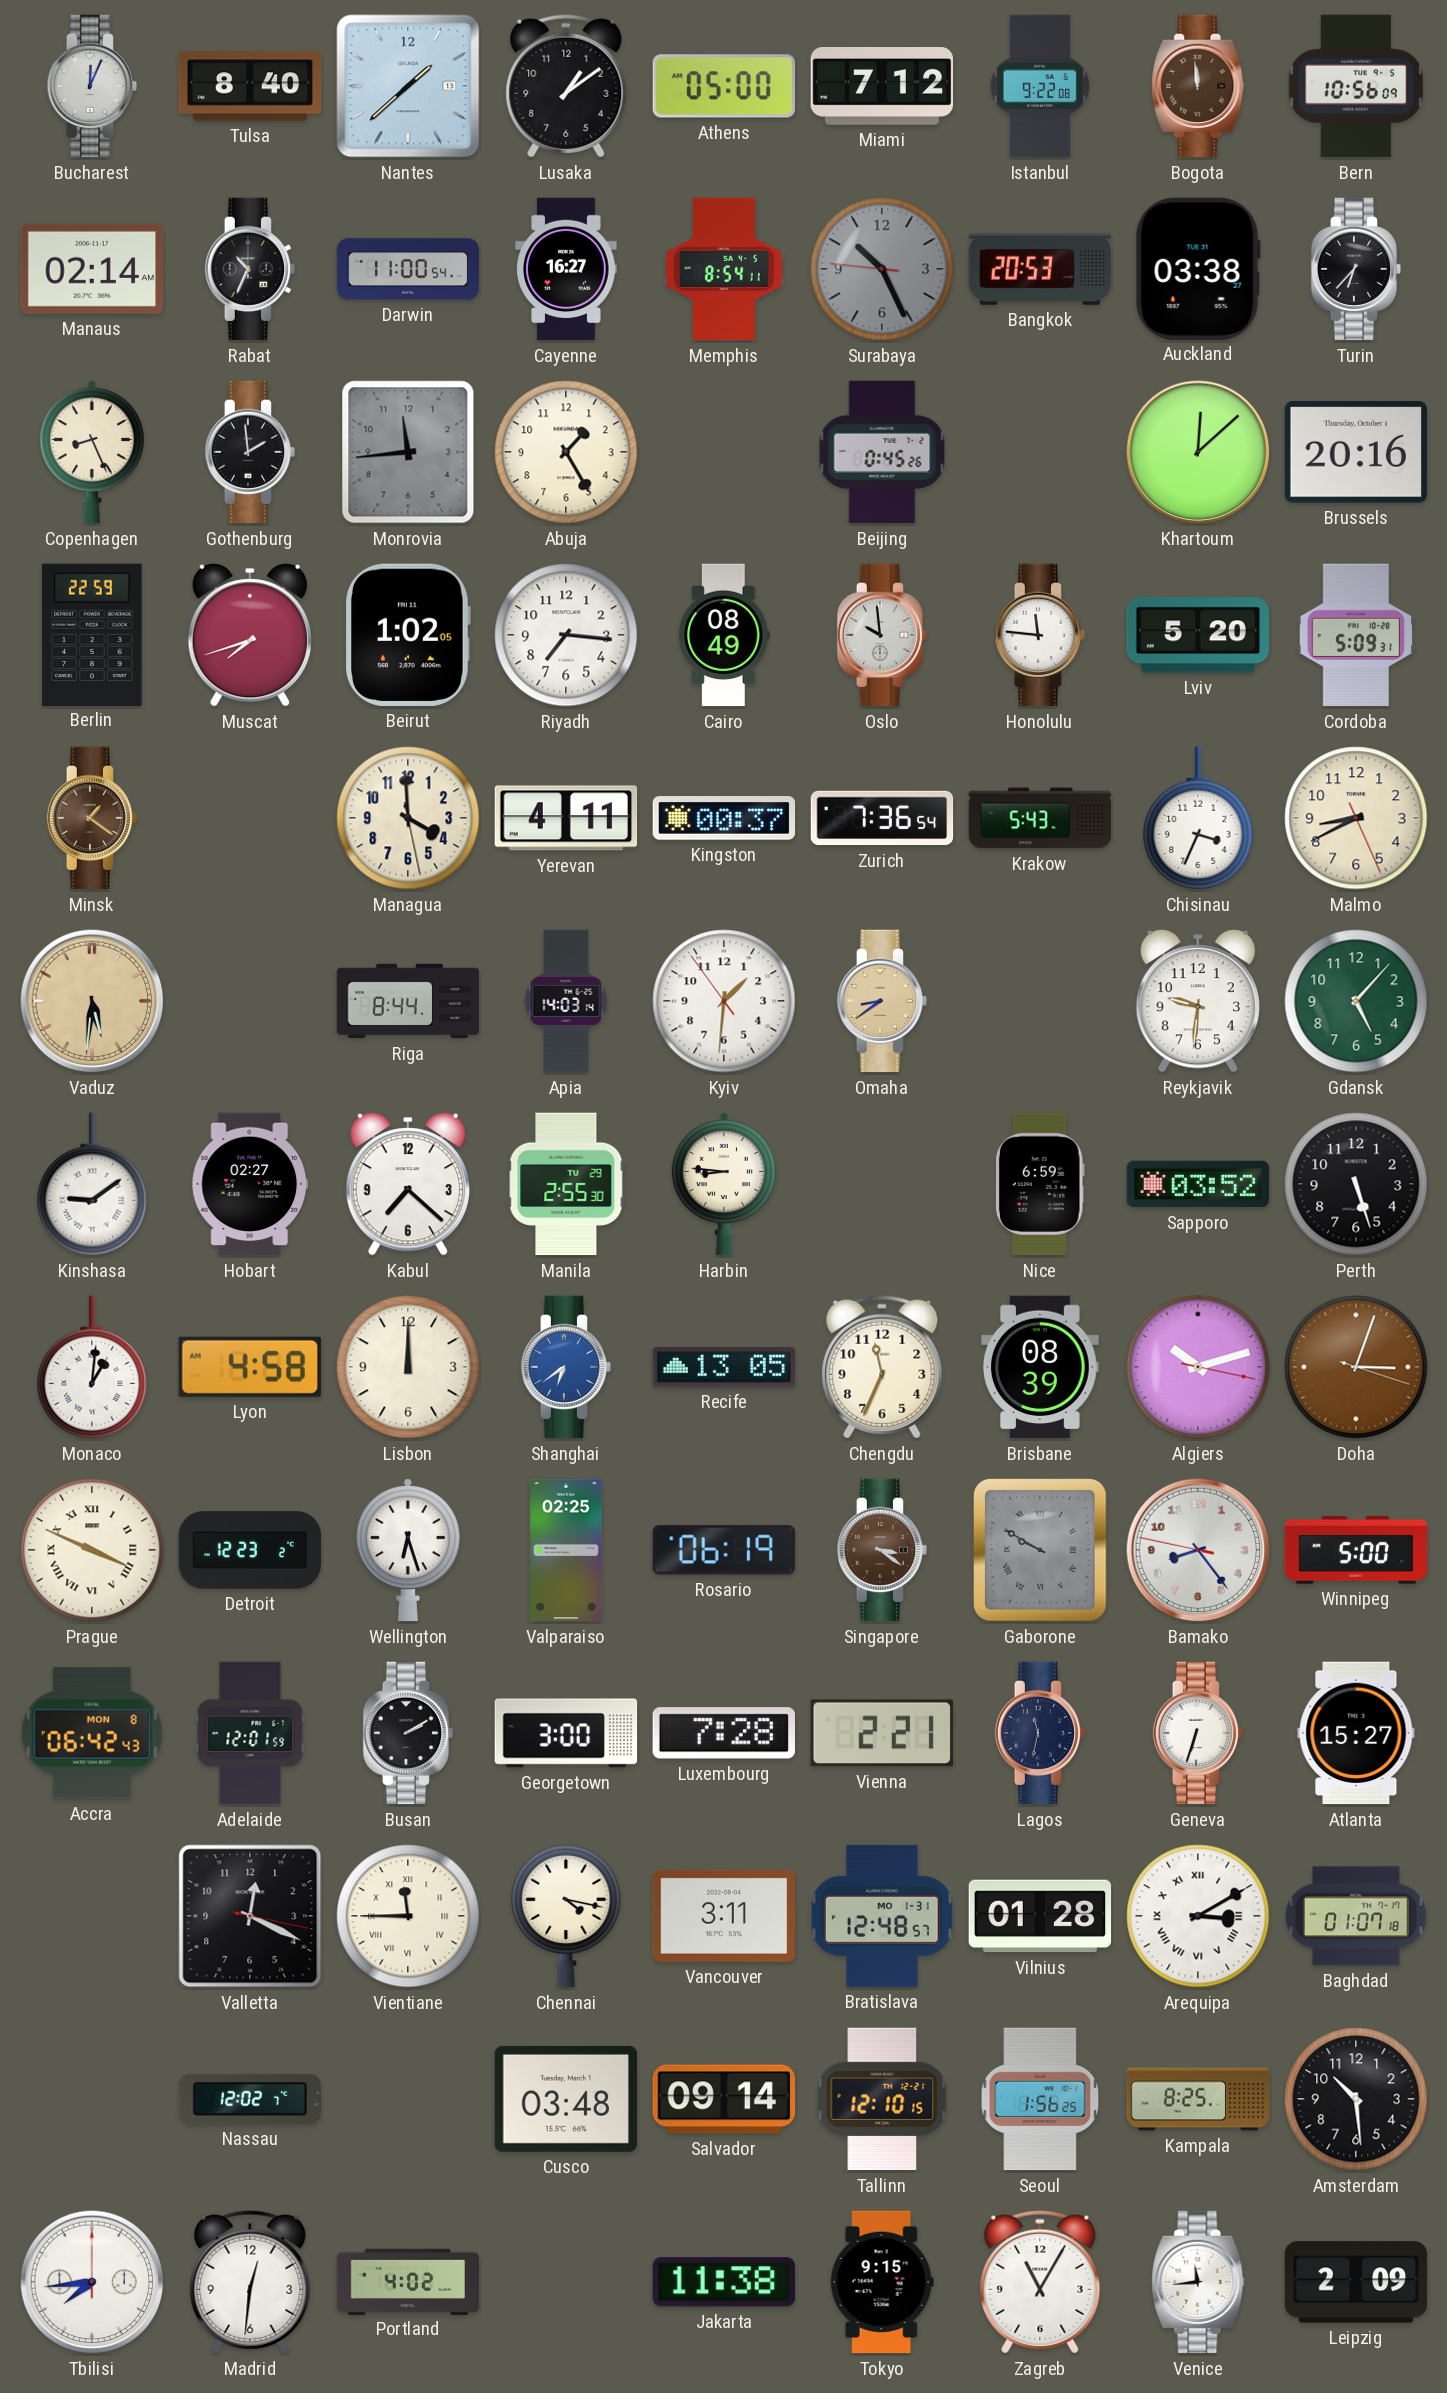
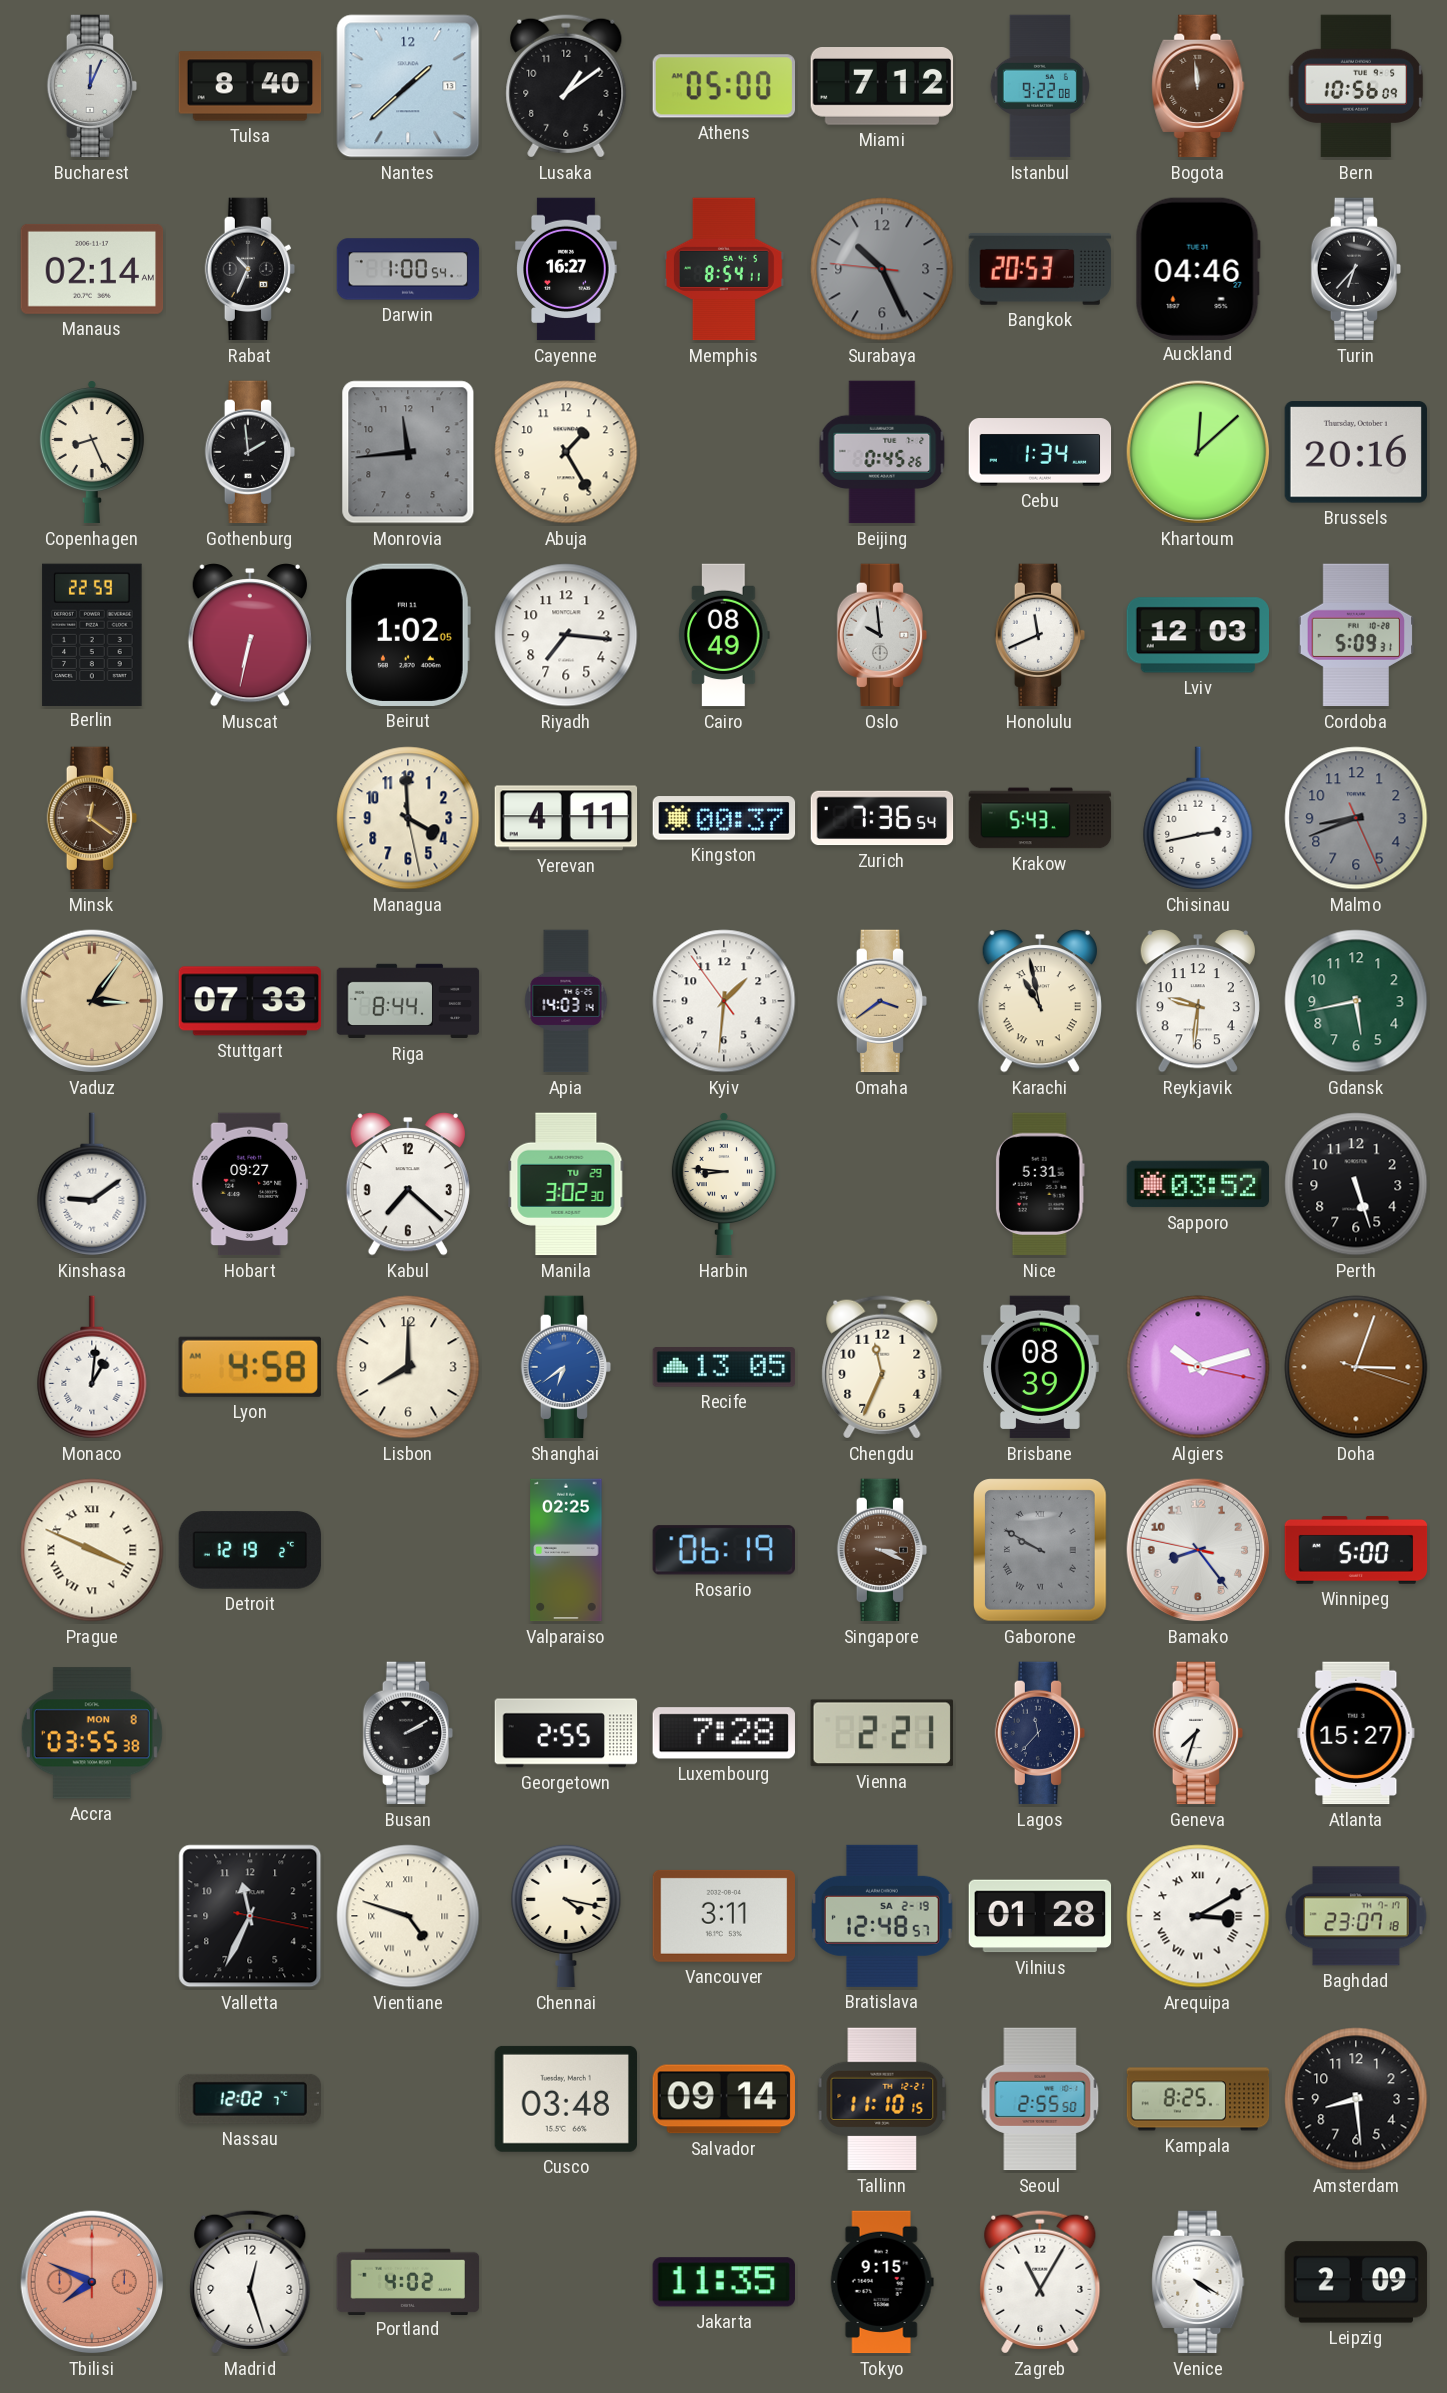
Darwin: 11:00 -> 1:00 (408, 269)
Auckland: 03:38 -> 04:46 (1198, 268)
Cebu: none -> 1:34 (1040, 452)
Muscat: 7:42 -> 6:32 (250, 635)
Honolulu: 11:46 -> 11:41 (1040, 635)
Lviv: 5:20 -> 12:03 (1197, 635)
Minsk: 1:21 -> 12:21 (92, 818)
Chisinau: 3:34 -> 2:43 (1198, 818)
Malmo: 8:40 -> 8:41 (1356, 818)
Malmo dial: cream -> grey (1356, 818)
Vaduz: 5:31 -> 3:06 (92, 1001)
Stuttgart: none -> 07:33 (250, 1001)
Omaha: 8:39 -> 3:39 (882, 1001)
Karachi: none -> 10:58 (1040, 1001)
Gdansk: 5:07 -> 5:43 (1356, 1001)
Hobart: 02:27 -> 09:27 (250, 1184)
Manila: 2:55 -> 3:02 (566, 1184)
Nice: 6:59 -> 5:31 (1040, 1184)
Lisbon: 12:00 -> 8:00 (408, 1367)
Detroit: 12:23 -> 12:19 (250, 1550)
Wellington: 6:27 -> none (408, 1551)
Singapore: 3:21 -> 3:19 (882, 1550)
Accra: 06:42 -> 03:55 (92, 1733)
Adelaide: 12:01 -> none (250, 1733)
Georgetown: 3:00 -> 2:55 (566, 1733)
Lagos: 11:32 -> 11:37 (1040, 1733)
Geneva: 6:33 -> 7:33 (1198, 1733)
Valletta: 12:19 -> 11:34 (250, 1916)
Vientiane: 11:45 -> 4:48 (408, 1916)
Bratislava date: MO 1-31 -> SA 2-19 (882, 1916)
Baghdad: 01:07 -> 23:07 (1356, 1916)
Tallinn: 12:10 -> 11:10 (882, 2099)
Seoul: 1:56 -> 2:55 (1040, 2099)
Amsterdam: 10:29 -> 8:29 (1356, 2099)
Tbilisi: 7:44 -> 7:49 (92, 2282)
Tbilisi dial: white -> salmon (92, 2282)
Madrid: 12:31 -> 12:27 (250, 2282)
Jakarta: 11:38 -> 11:35 (724, 2282)
Venice: 11:44 -> 4:20 (1198, 2282)
